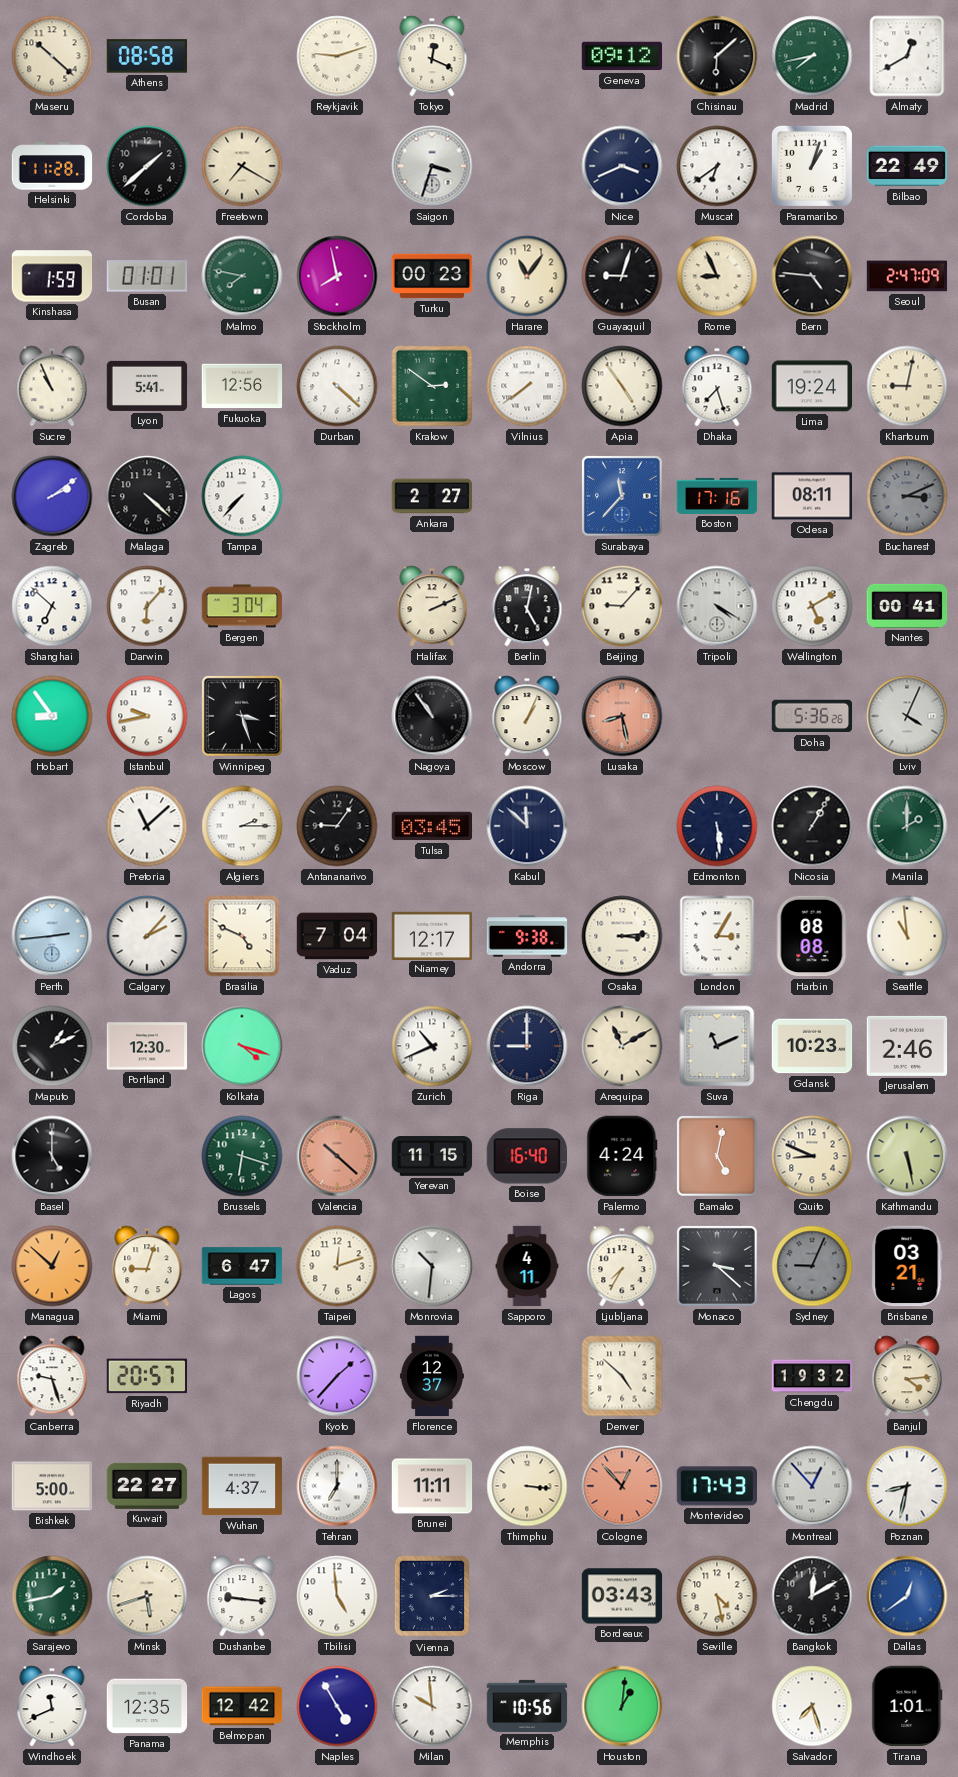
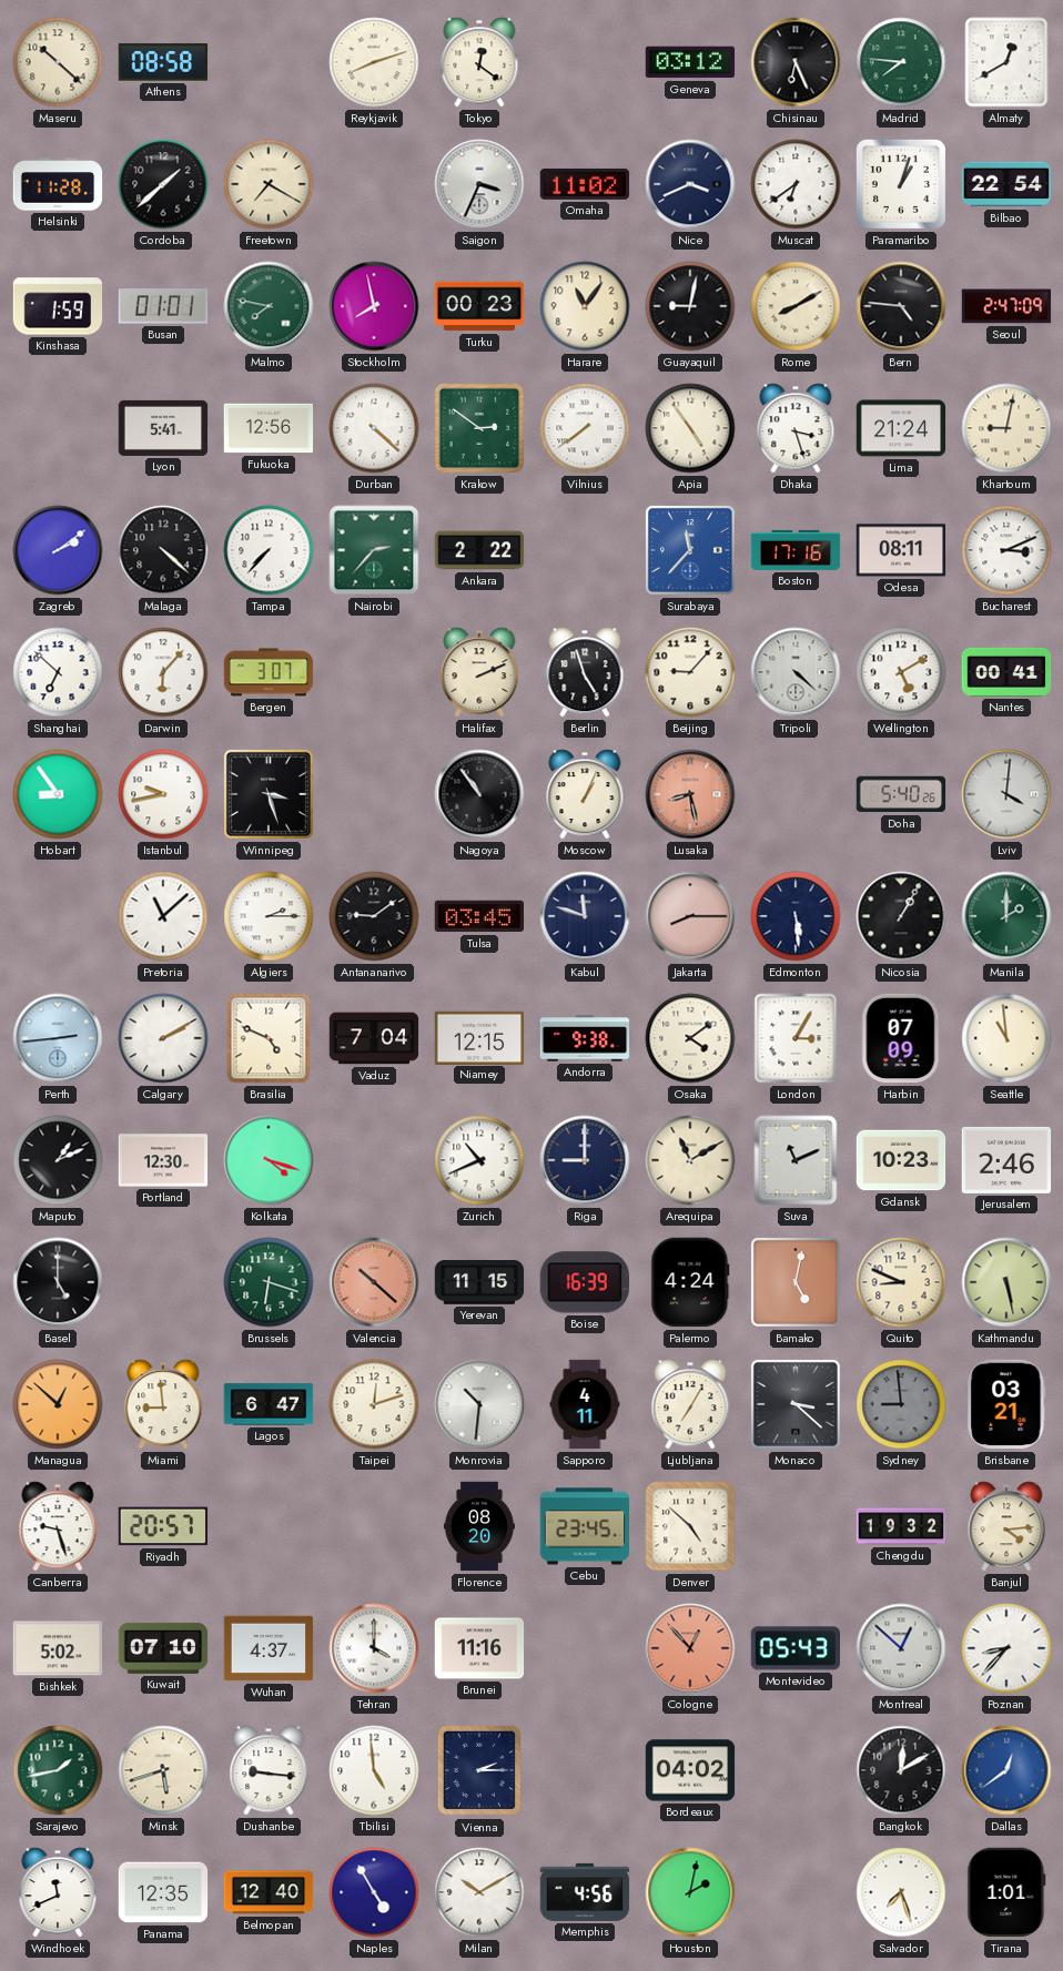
Reykjavik: 9:12 -> 8:12 (374, 62)
Tokyo: 12:19 -> 12:21 (479, 62)
Geneva: 09:12 -> 03:12 (690, 62)
Chisinau: 6:08 -> 6:26 (796, 62)
Madrid: 7:43 -> 7:46 (901, 62)
Saigon: 3:33 -> 3:34 (479, 184)
Omaha: none -> 11:02 (585, 184)
Bilbao: 22:49 -> 22:54 (1006, 184)
Guayaquil: 9:03 -> 9:02 (690, 306)
Rome: 8:56 -> 8:10 (796, 306)
Sucre: 10:56 -> none (52, 386)
Dhaka: 7:27 -> 3:27 (796, 428)
Lima: 19:24 -> 21:24 (901, 428)
Nairobi: none -> 2:37 (374, 550)
Ankara: 2:27 -> 2:22 (479, 550)
Bucharest dial: grey -> white (1006, 550)
Bergen: 3:04 -> 3:07 (269, 672)
Berlin: 5:02 -> 4:57 (585, 672)
Tripoli: 4:20 -> 4:22 (796, 672)
Doha: 5:36 -> 5:40 (901, 794)
Lviv: 4:04 -> 4:01 (1006, 794)
Antananarivo: 9:06 -> 9:09 (374, 916)
Kabul: 11:52 -> 11:48 (585, 916)
Jakarta: none -> 8:15 (690, 916)
Calgary: 2:07 -> 2:10 (163, 1038)
Niamey: 12:17 -> 12:15 (479, 1037)
Osaka: 3:14 -> 4:09 (690, 1038)
Harbin: 08:08 -> 07:09 (901, 1038)
Boise: 16:40 -> 16:39 (585, 1282)
Miami: 9:03 -> 8:59 (163, 1404)
Ljubljana: 7:35 -> 7:05 (690, 1404)
Sydney: 9:04 -> 8:59 (901, 1404)
Kyoto: 1:37 -> none (337, 1376)
Florence: 12:37 -> 08:20 (479, 1526)
Cebu: none -> 23:45 (585, 1526)
Bishkek: 5:00 -> 5:02 (58, 1648)
Kuwait: 22:27 -> 07:10 (163, 1648)
Tehran: 7:00 -> 4:00 (374, 1648)
Brunei: 11:11 -> 11:16 (479, 1648)
Thimphu: 3:16 -> none (527, 1486)
Montevideo: 17:43 -> 05:43 (796, 1648)
Montreal: 12:53 -> 12:52 (901, 1648)
Poznan: 8:32 -> 8:37 (1006, 1648)
Bordeaux: 03:43 -> 04:02 (690, 1770)
Seville: 4:28 -> none (717, 1596)
Belmopan: 12:42 -> 12:40 (269, 1892)
Milan: 9:59 -> 10:10 (479, 1892)
Memphis: 10:56 -> 4:56 (585, 1892)
Houston: 1:01 -> 2:02 (690, 1892)
